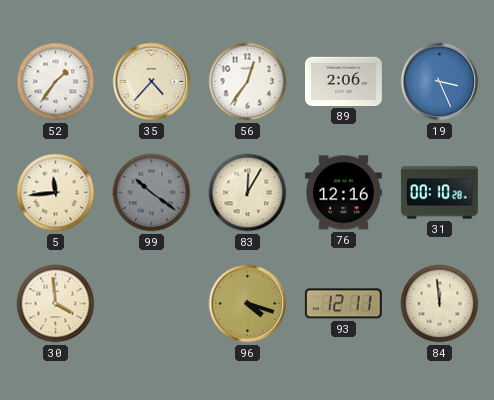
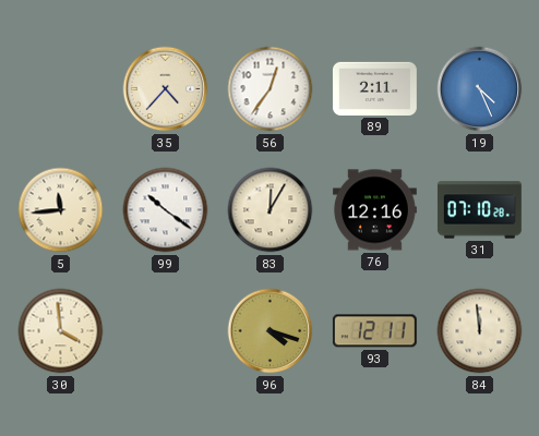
52: 1:36 -> none (56, 82)
89: 2:06 -> 2:11 (374, 88)
19: 3:26 -> 4:26 (480, 89)
99 dial: grey -> white (166, 210)
31: 00:10 -> 07:10 (479, 210)
